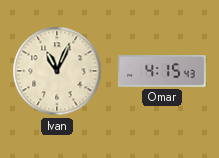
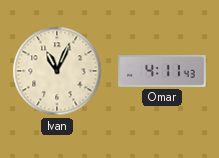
Omar: 4:15 -> 4:11 (162, 72)
